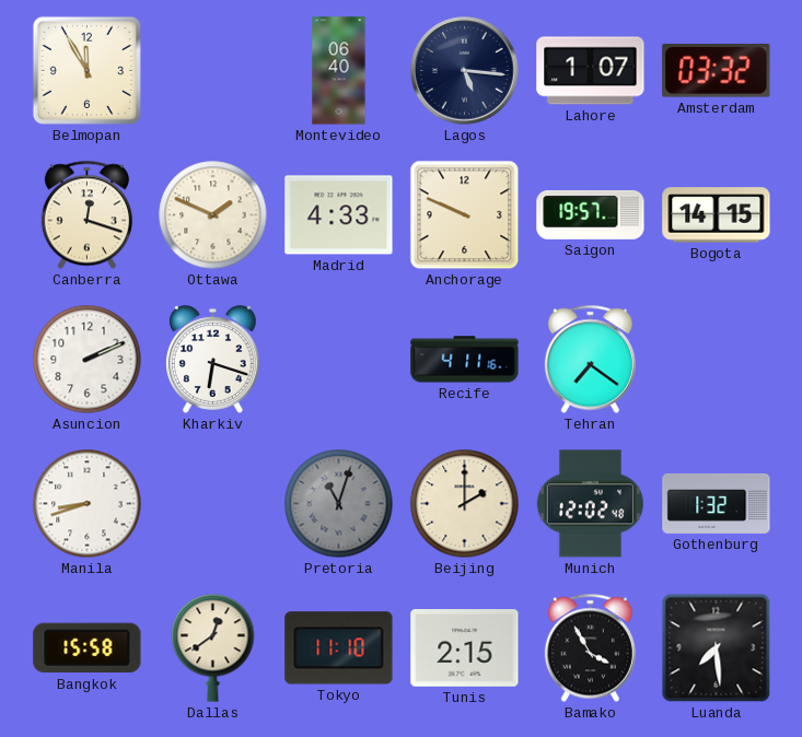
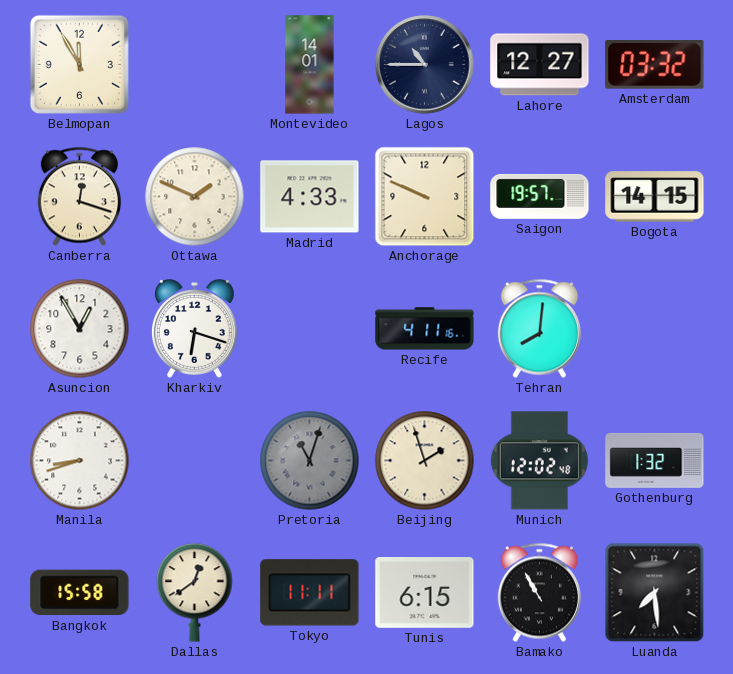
Montevideo: 06:40 -> 14:01 (310, 65)
Lagos: 5:16 -> 10:45 (425, 65)
Lahore: 1:07 -> 12:27 (540, 65)
Asuncion: 2:11 -> 12:55 (80, 329)
Tehran: 7:21 -> 8:01 (539, 329)
Beijing: 2:00 -> 1:57 (425, 461)
Tokyo: 11:10 -> 11:11 (310, 593)
Tunis: 2:15 -> 6:15 (425, 593)
Bamako: 3:55 -> 10:55 (539, 593)
